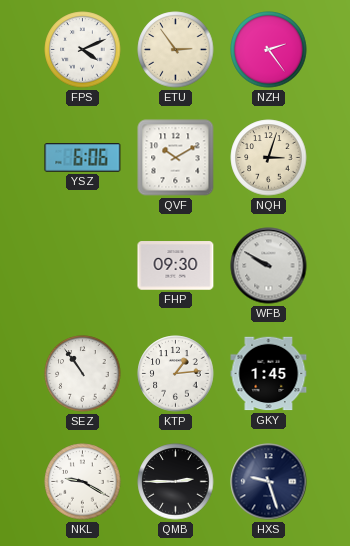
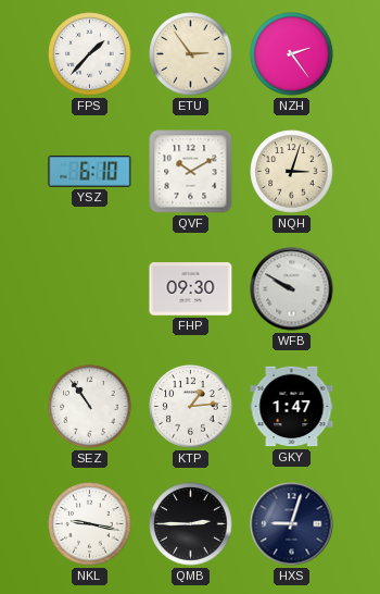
FPS: 4:11 -> 1:37 (90, 54)
YSZ: 6:06 -> 6:10 (90, 172)
GKY: 1:45 -> 1:47 (292, 407)
NKL: 9:20 -> 9:17 (90, 524)
HXS: 9:27 -> 9:03 (292, 524)
